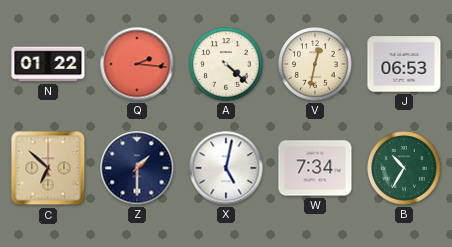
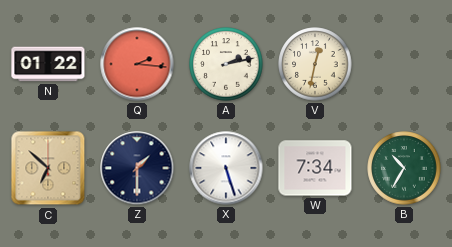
A: 4:22 -> 2:13 (226, 64)
J: 06:53 -> none (404, 64)
X: 5:02 -> 5:27 (226, 168)
